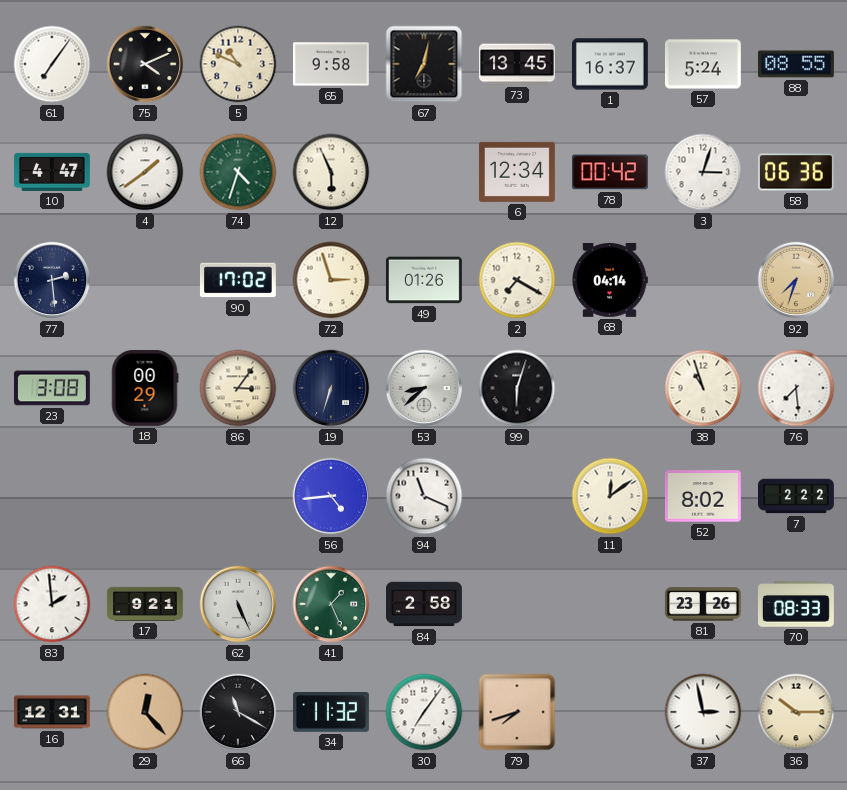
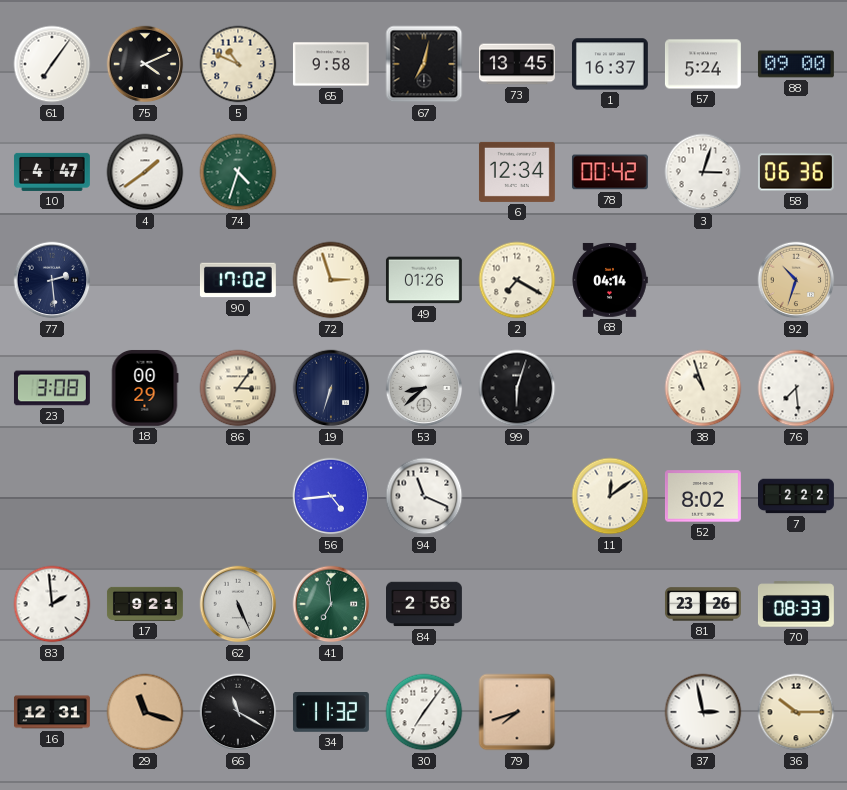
88: 08:55 -> 09:00 (796, 64)
12: 5:56 -> none (331, 172)
92: 7:33 -> 10:33 (796, 280)
41: 1:26 -> 6:59 (331, 604)
29: 12:23 -> 11:18 (145, 712)
